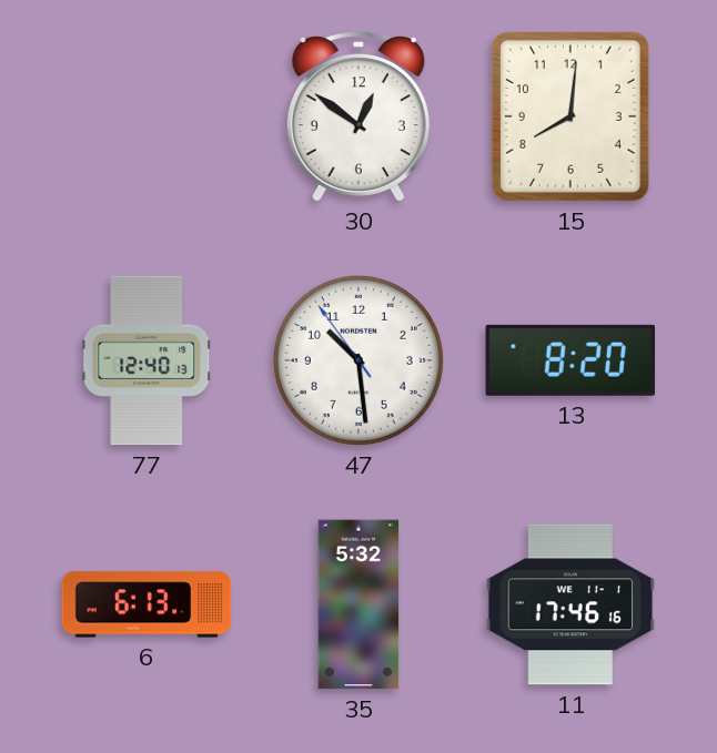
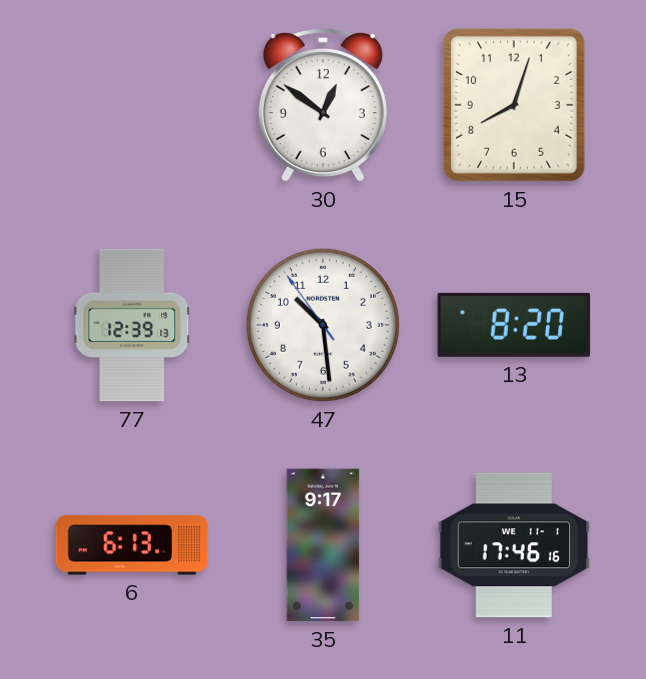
15: 8:01 -> 8:03 (514, 105)
77: 12:40 -> 12:39 (132, 325)
35: 5:32 -> 9:17 (323, 545)
